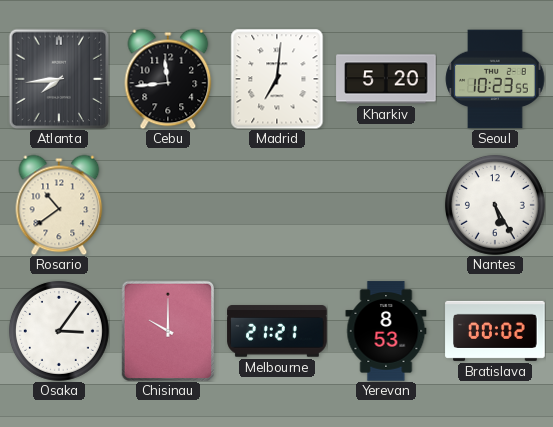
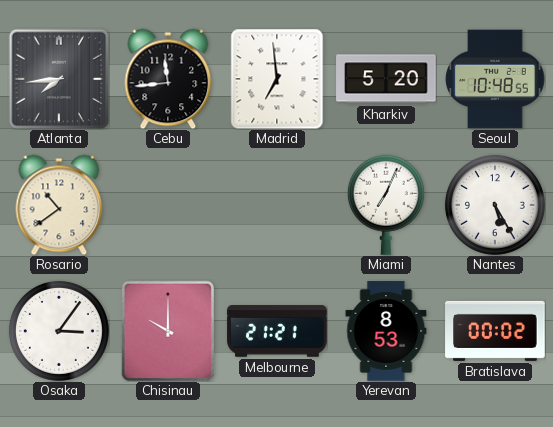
Madrid: 7:01 -> 6:59 (277, 79)
Seoul: 10:23 -> 10:48 (495, 79)
Miami: none -> 7:04 (386, 205)
